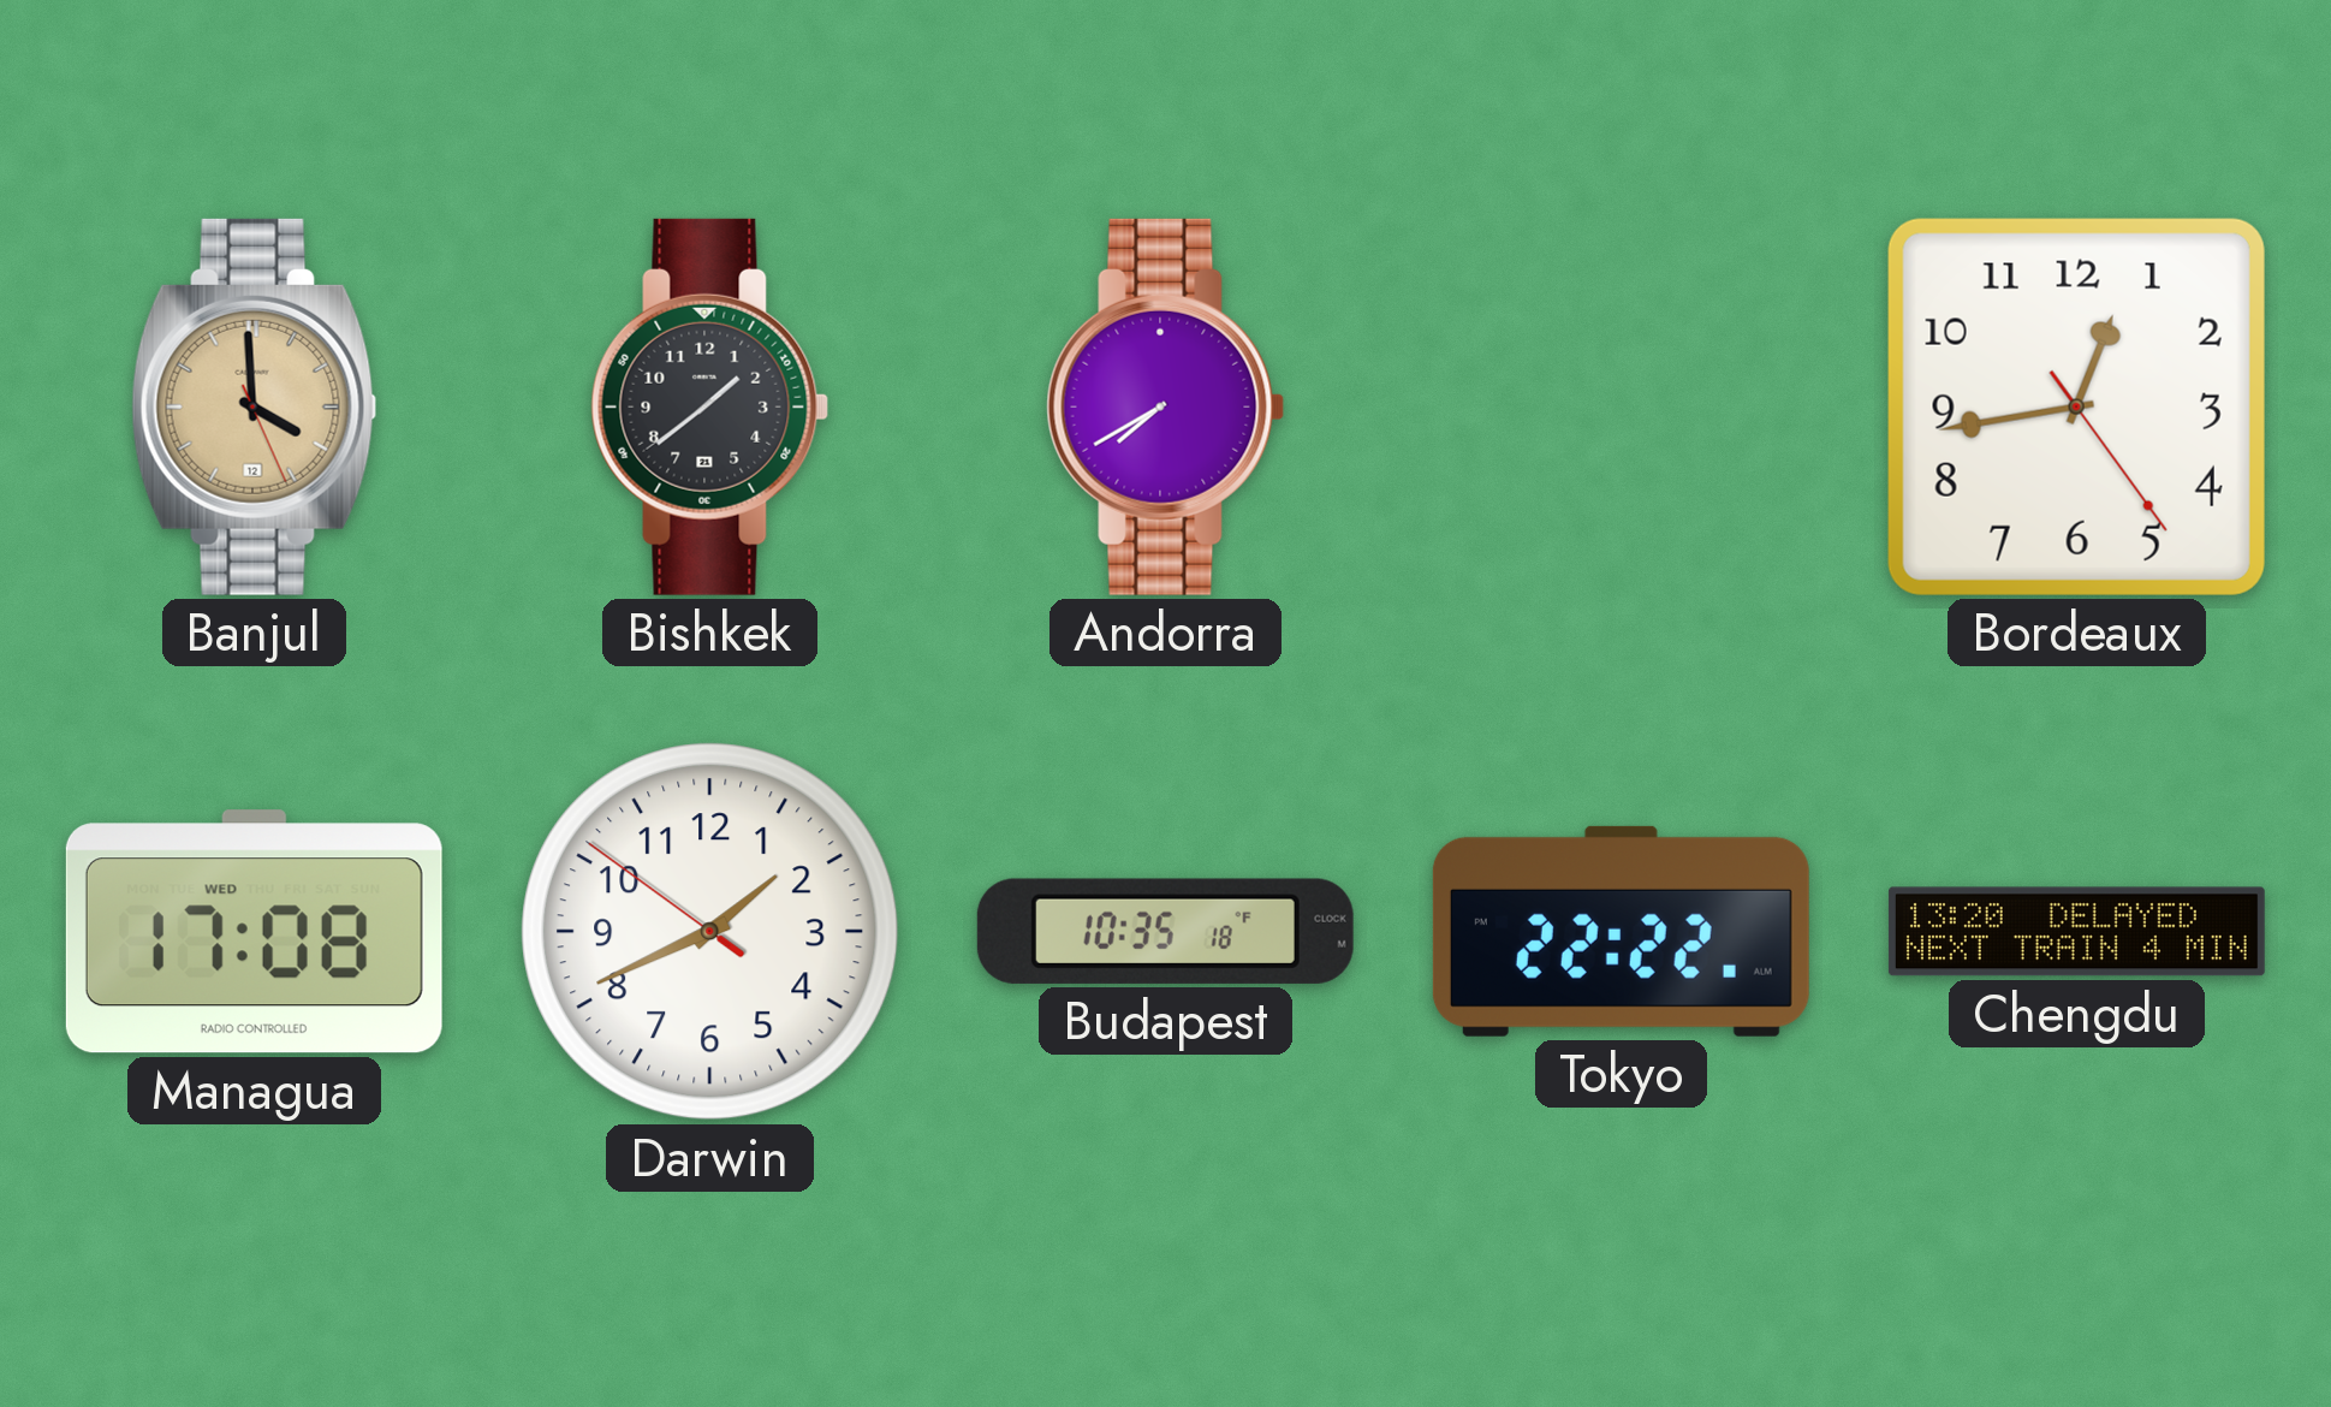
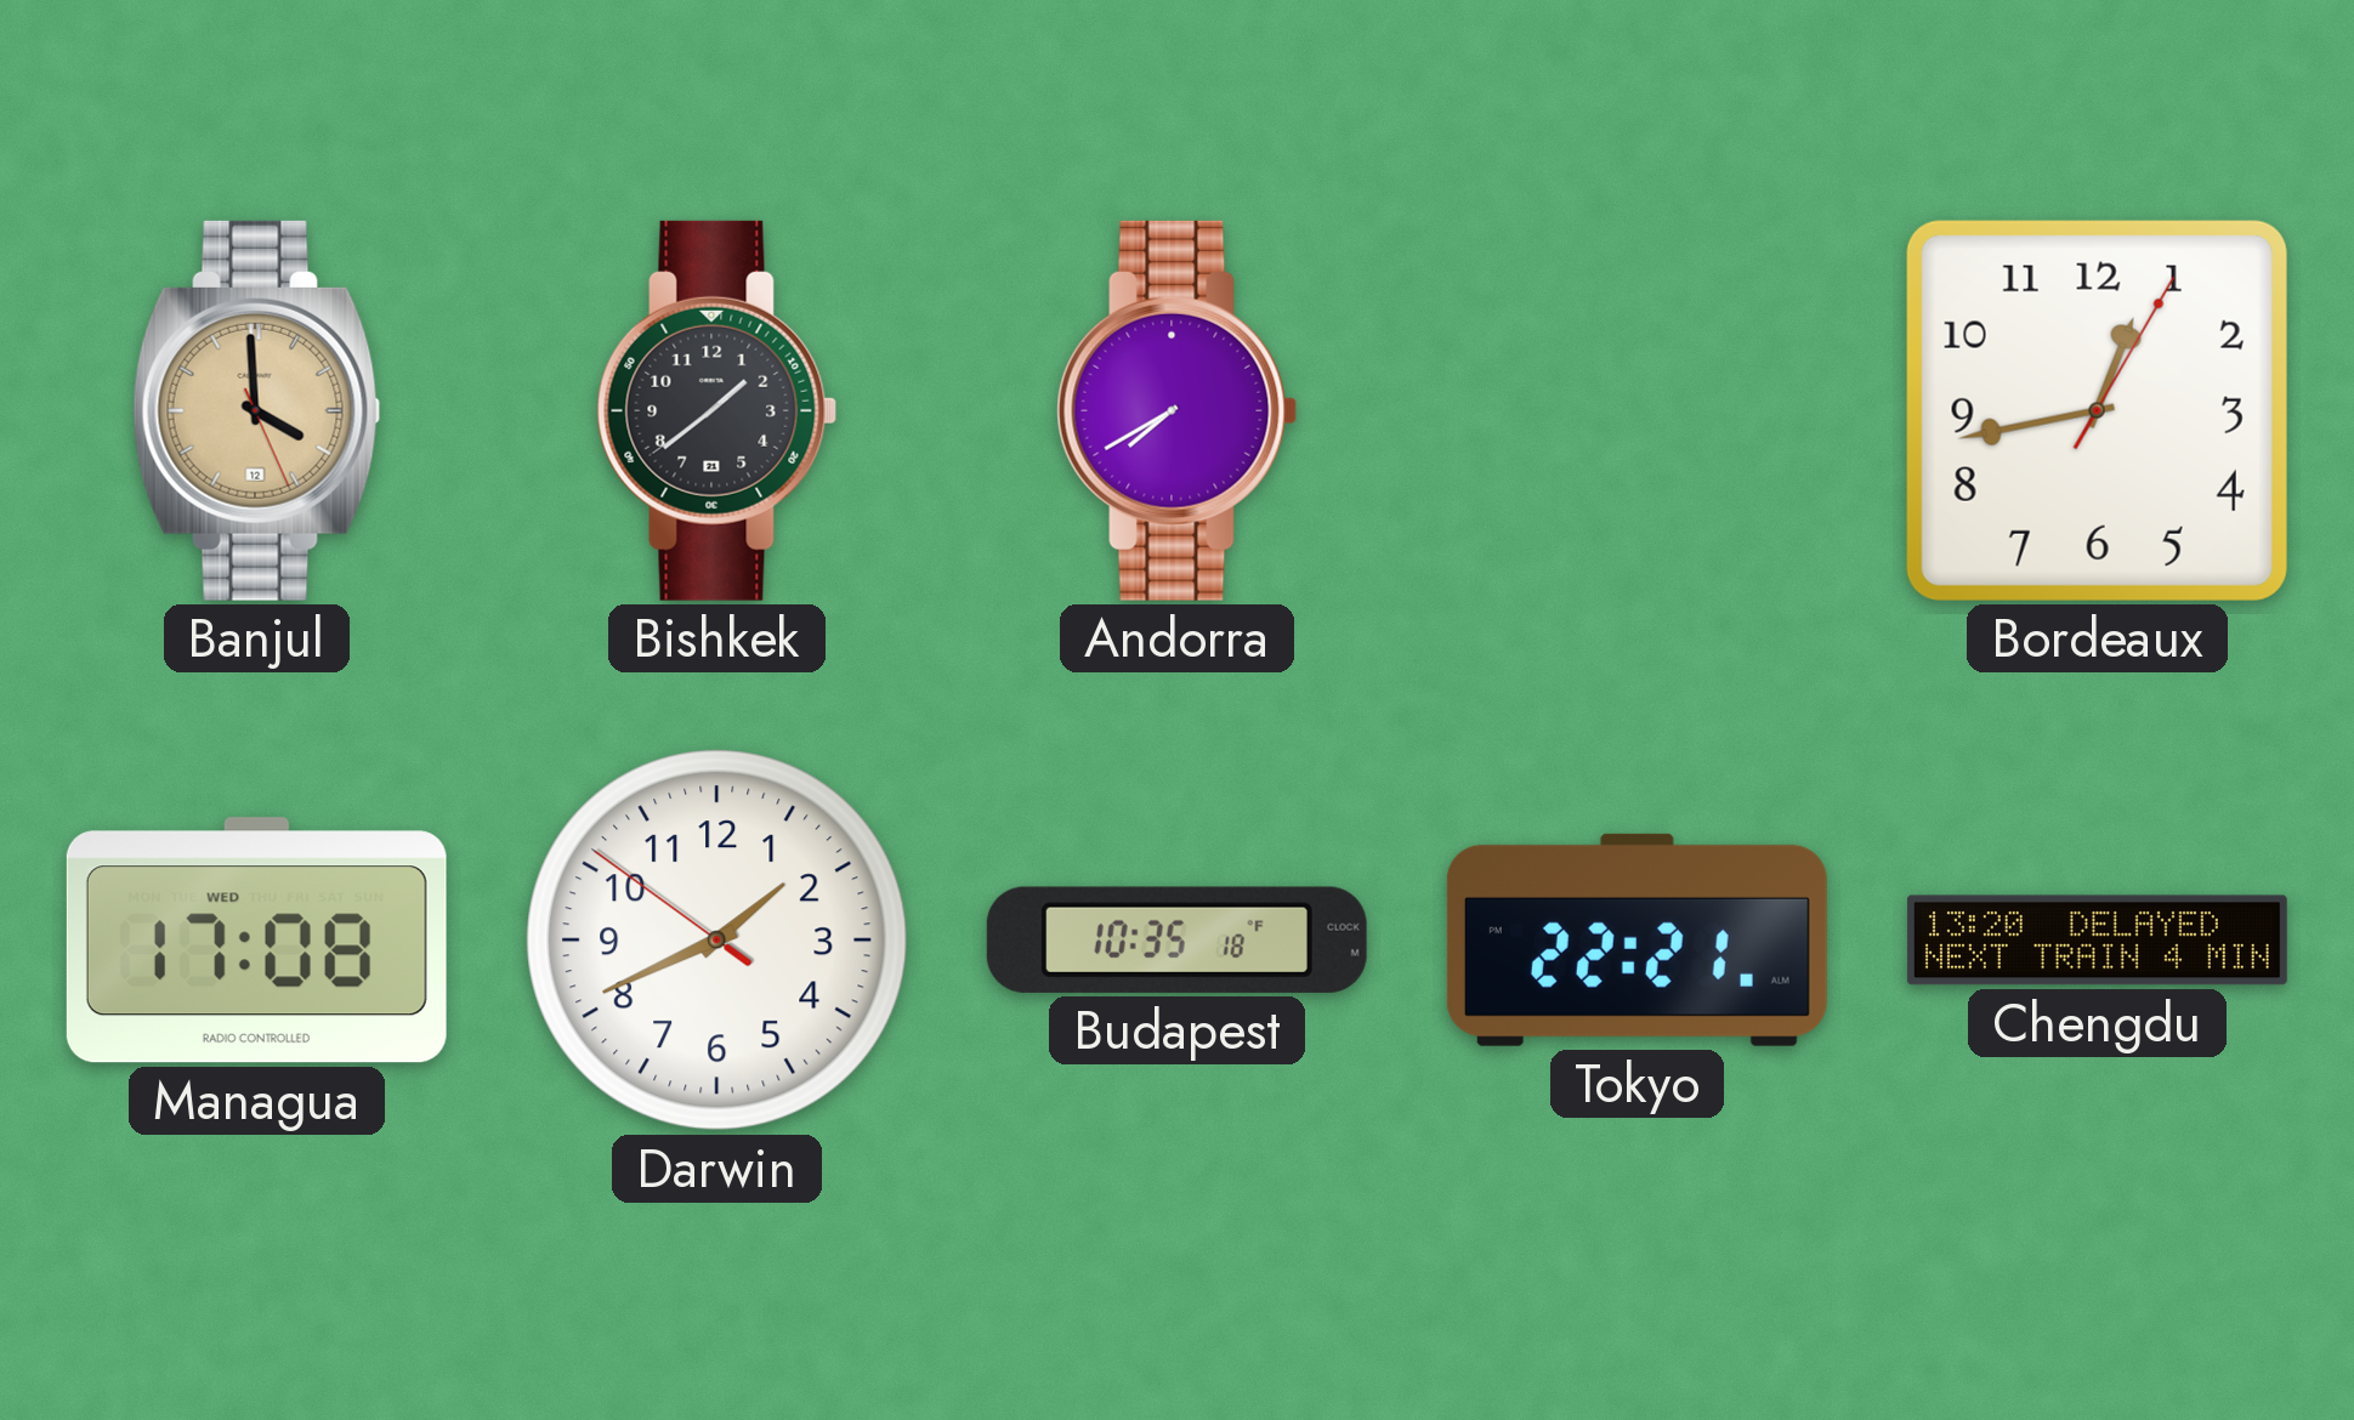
Bordeaux: 12:43:24 -> 12:43:05 (2097, 410)
Tokyo: 22:22 -> 22:21 (1637, 939)
